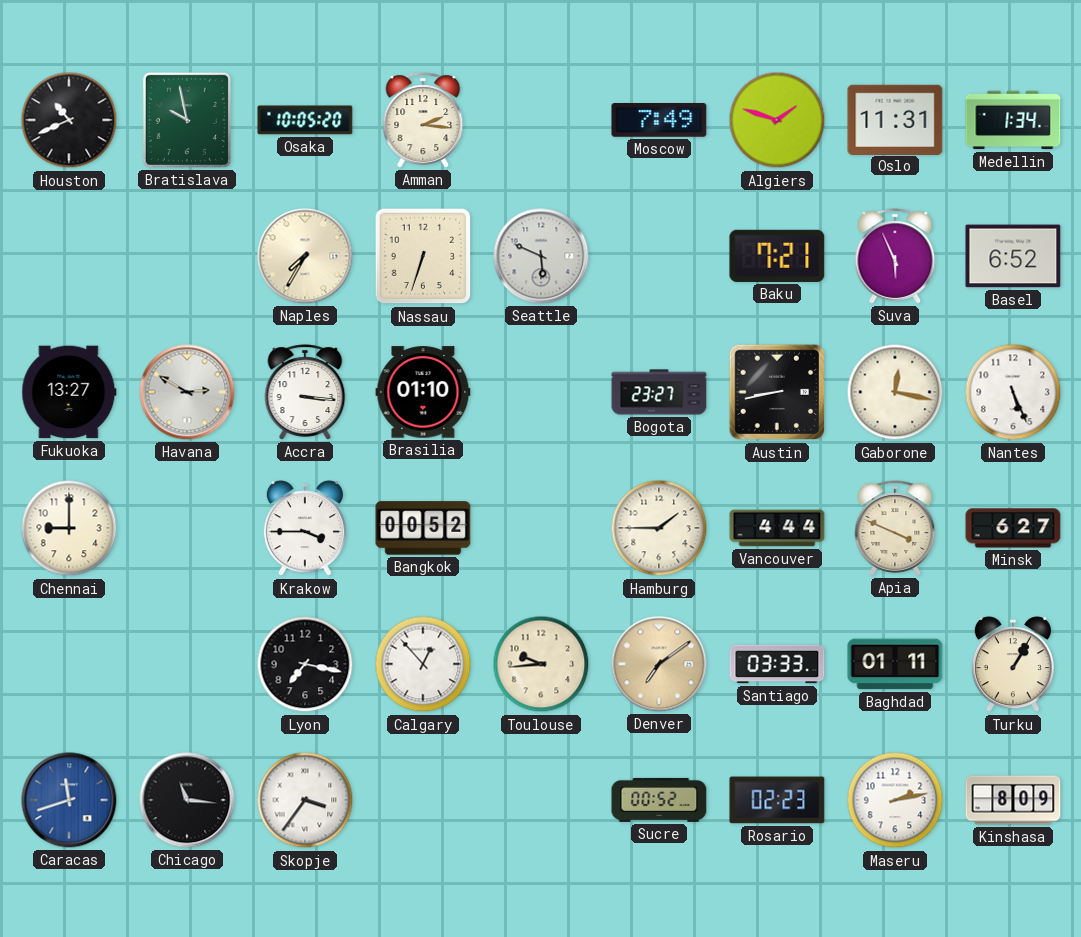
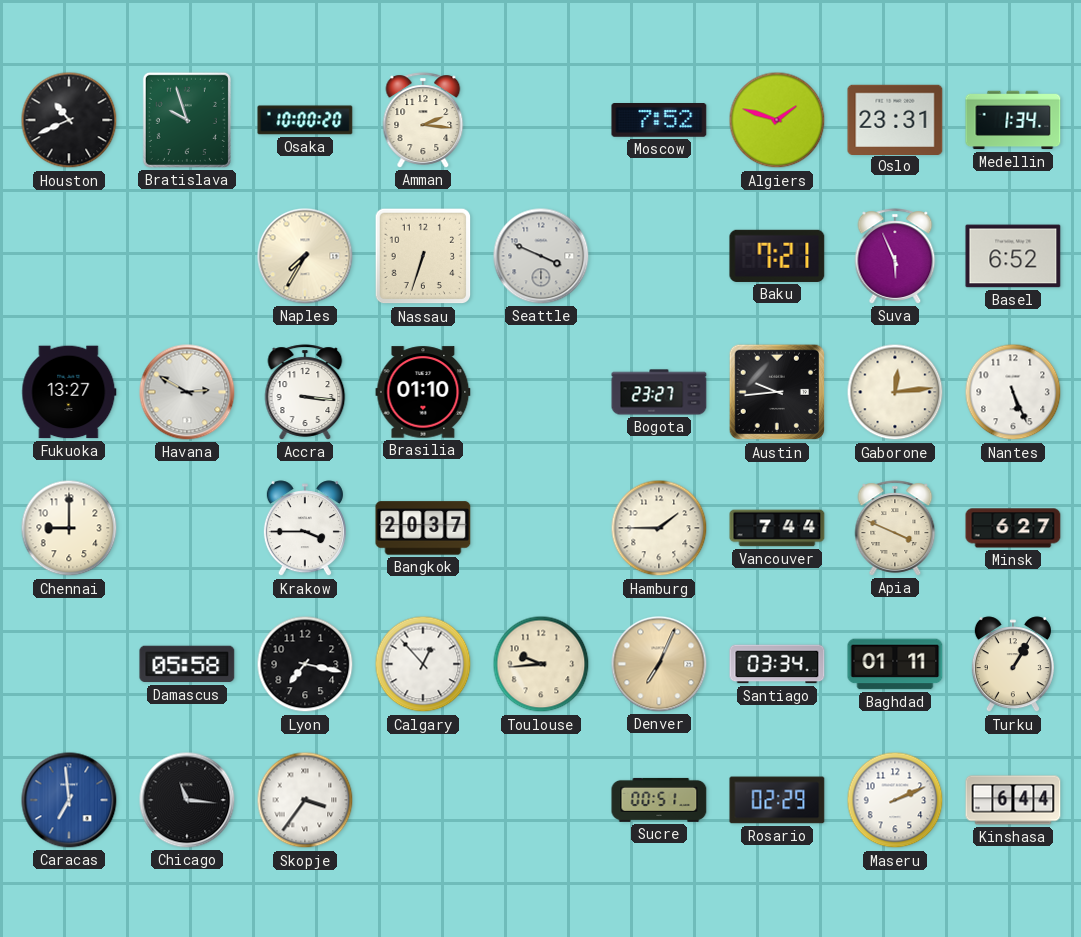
Bratislava: 9:58 -> 9:57 (187, 120)
Osaka: 10:05 -> 10:00 (305, 120)
Moscow: 7:49 -> 7:52 (659, 121)
Oslo: 11:31 -> 23:31 (895, 119)
Seattle: 5:49 -> 3:49 (541, 256)
Austin: 8:43 -> 9:44 (777, 392)
Gaborone: 12:17 -> 12:14 (895, 392)
Bangkok: 00:52 -> 20:37 (423, 528)
Vancouver: 4:44 -> 7:44 (777, 528)
Damascus: none -> 05:58 (187, 664)
Denver: 7:09 -> 7:04 (659, 664)
Santiago: 03:33 -> 03:34 (777, 664)
Caracas: 11:42 -> 6:59 (69, 800)
Sucre: 00:52 -> 00:51 (659, 800)
Rosario: 02:23 -> 02:29 (777, 800)
Maseru: 2:13 -> 2:11 (895, 800)
Kinshasa: 8:09 -> 6:44 (1013, 800)
